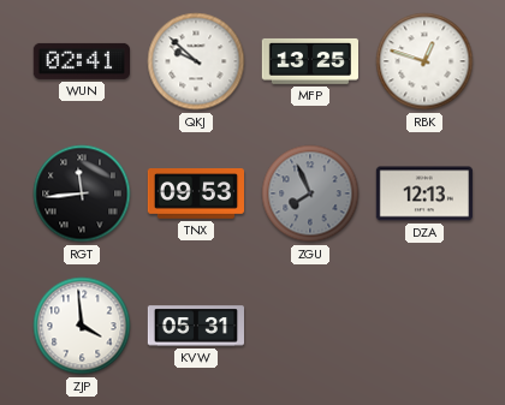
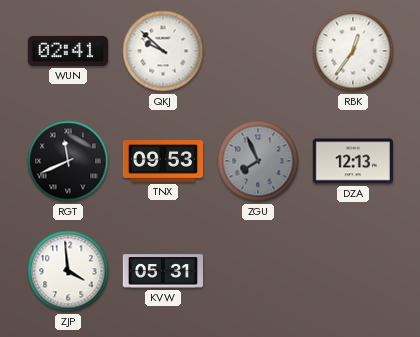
MFP: 13:25 -> none (309, 61)
RBK: 12:48 -> 12:36 (353, 51)
RGT: 11:44 -> 11:41 (68, 161)
